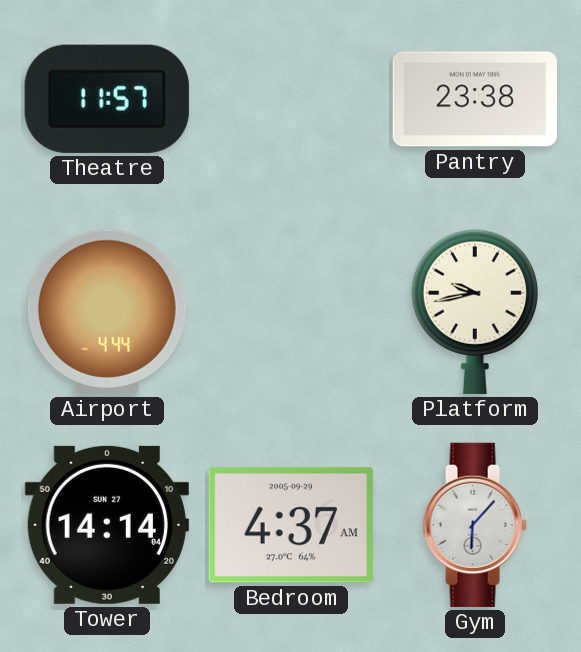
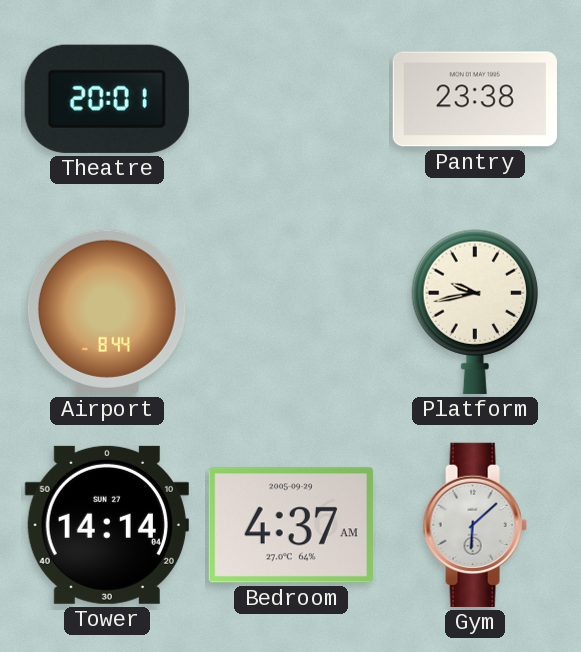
Theatre: 11:57 -> 20:01 (107, 99)
Airport: 4:44 -> 8:44 (107, 312)
Gym: 6:07 -> 6:08 (475, 525)
